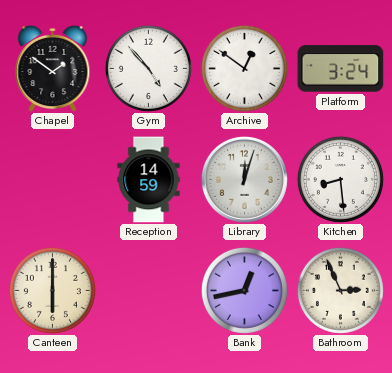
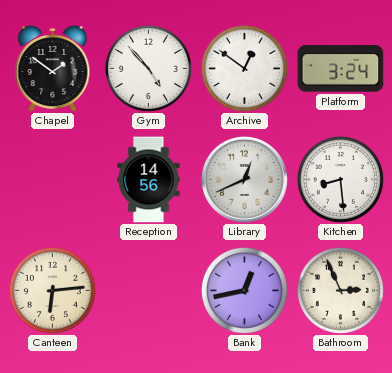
Reception: 14:59 -> 14:56 (149, 180)
Library: 12:03 -> 12:41 (244, 179)
Canteen: 6:00 -> 6:14 (52, 290)
